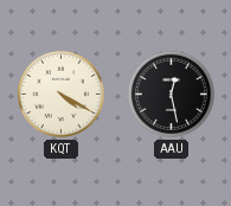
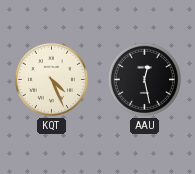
KQT: 4:20 -> 4:26 (51, 79)
